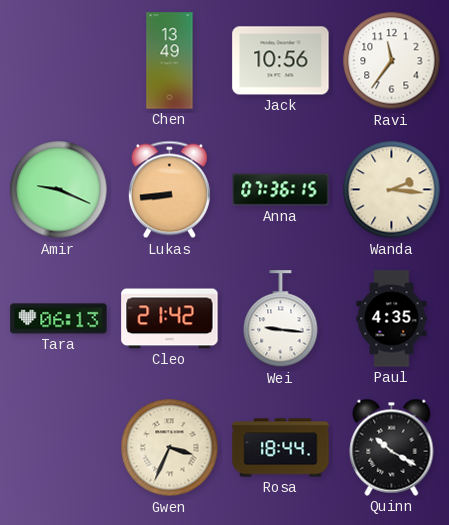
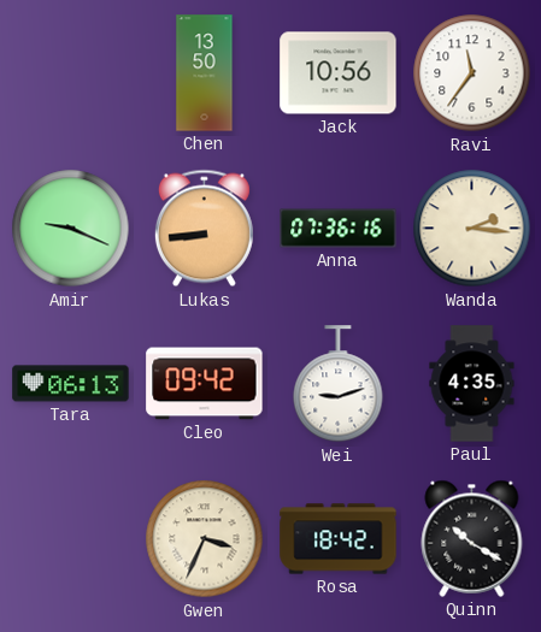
Chen: 13:49 -> 13:50 (205, 73)
Anna: 07:36:15 -> 07:36:16 (339, 229)
Cleo: 21:42 -> 09:42 (205, 384)
Wei: 9:16 -> 9:12 (339, 384)
Rosa: 18:44 -> 18:42 (339, 539)
